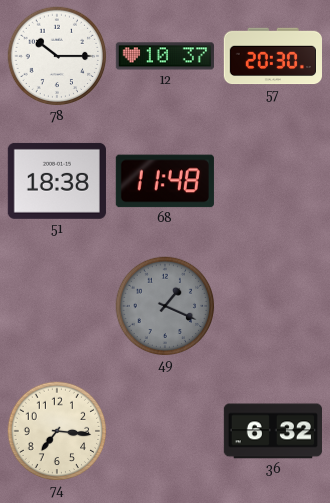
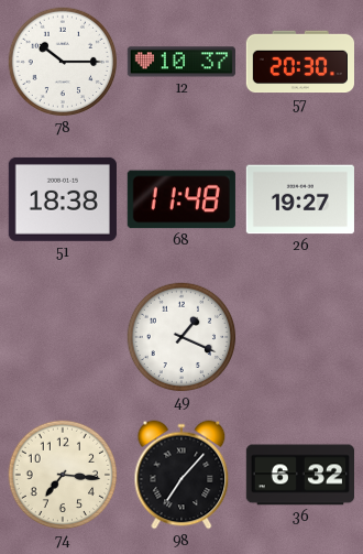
26: none -> 19:27 (300, 199)
49 dial: grey -> white (182, 337)
98: none -> 7:07 (182, 475)
